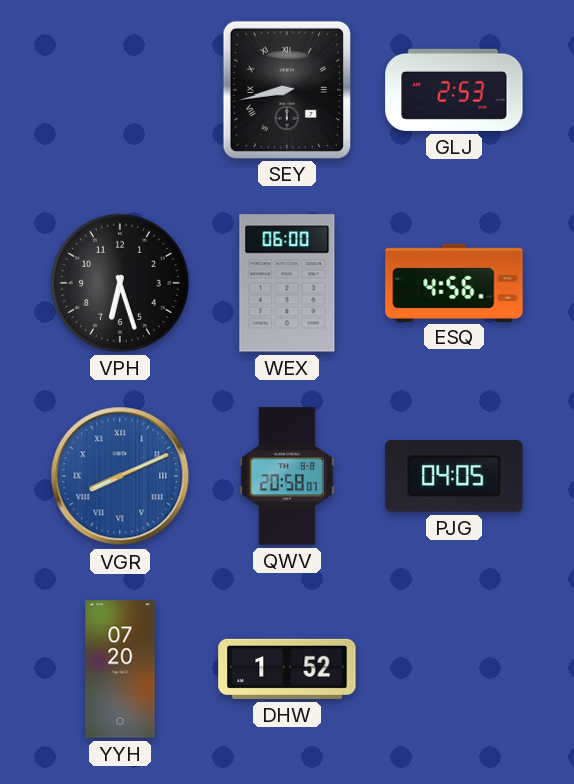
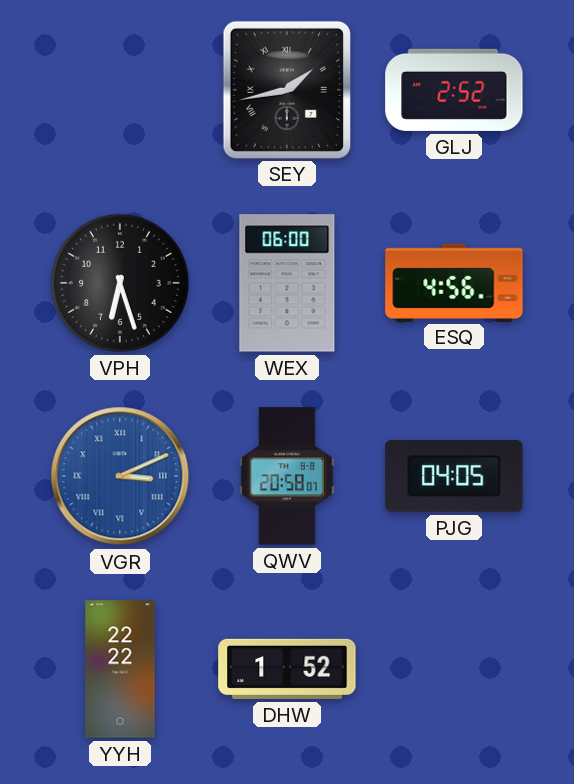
SEY: 8:43 -> 1:43 (286, 89)
GLJ: 2:53 -> 2:52 (454, 90)
VGR: 8:11 -> 3:11 (120, 476)
YYH: 07:20 -> 22:22 (120, 669)
